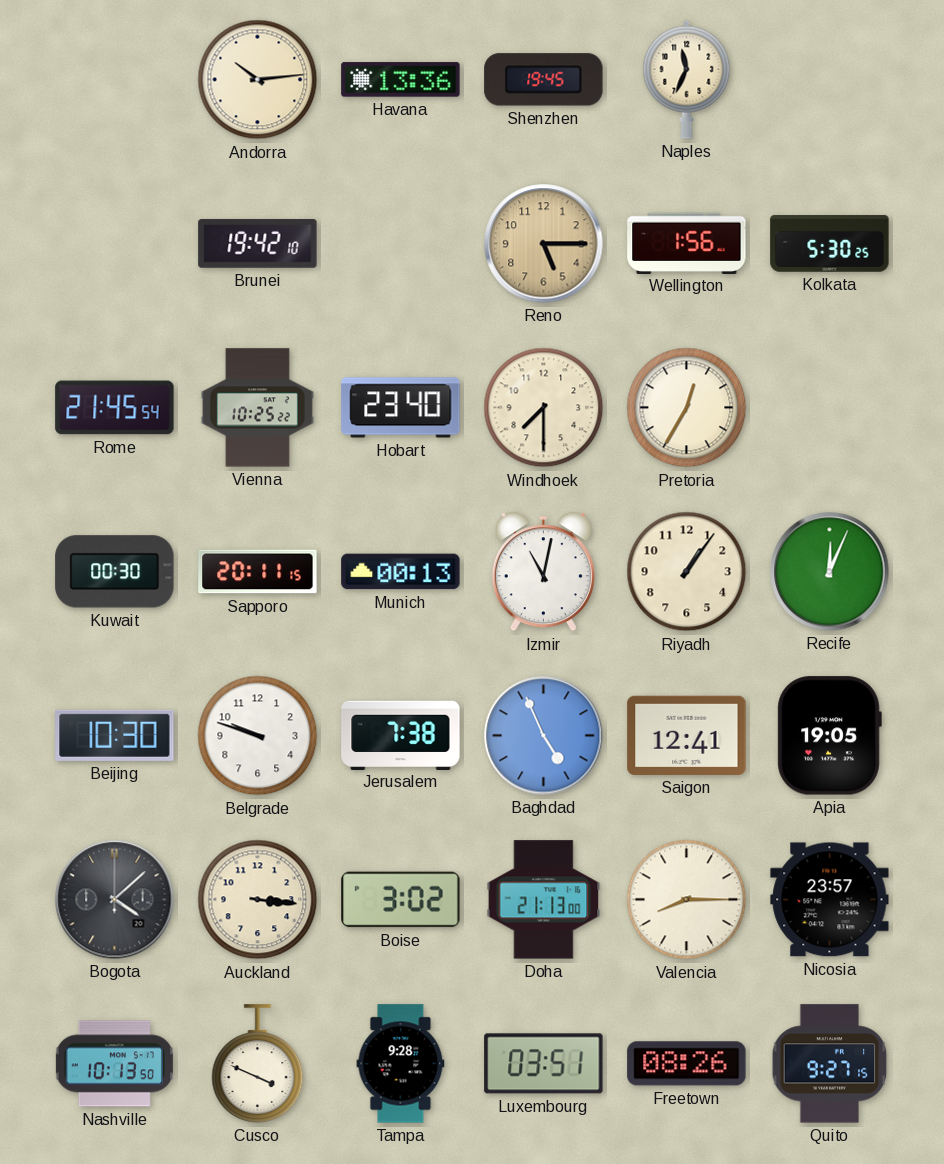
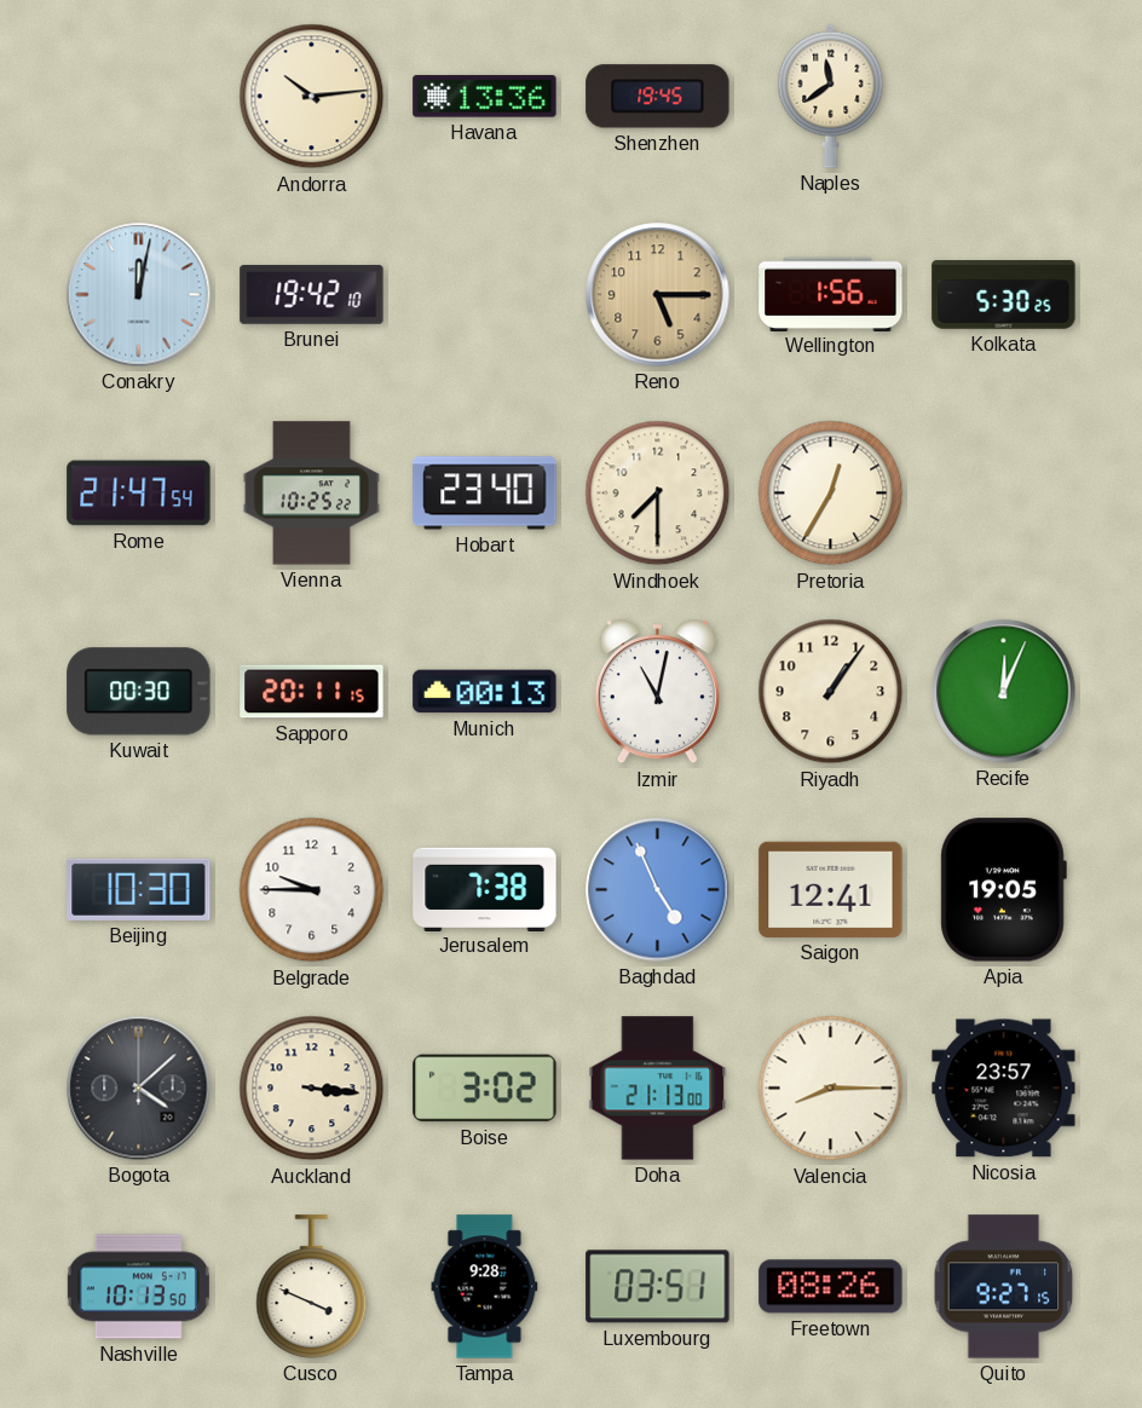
Naples: 11:34 -> 11:39 (831, 96)
Conakry: none -> 12:02 (139, 295)
Rome: 21:45 -> 21:47 (139, 494)
Belgrade: 9:48 -> 9:45 (312, 890)
